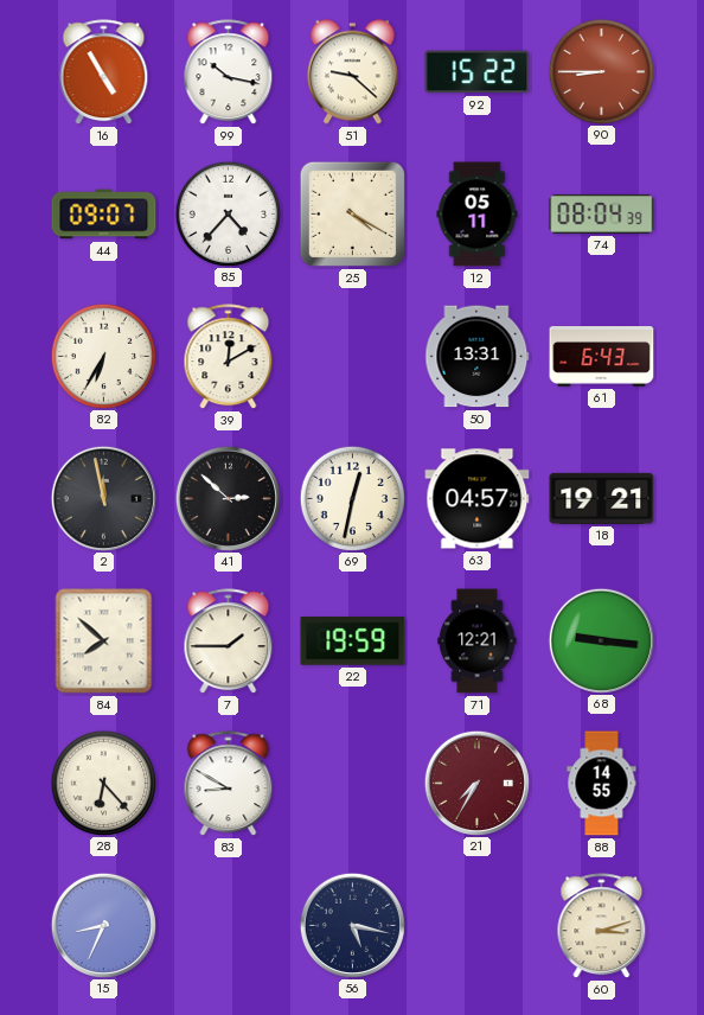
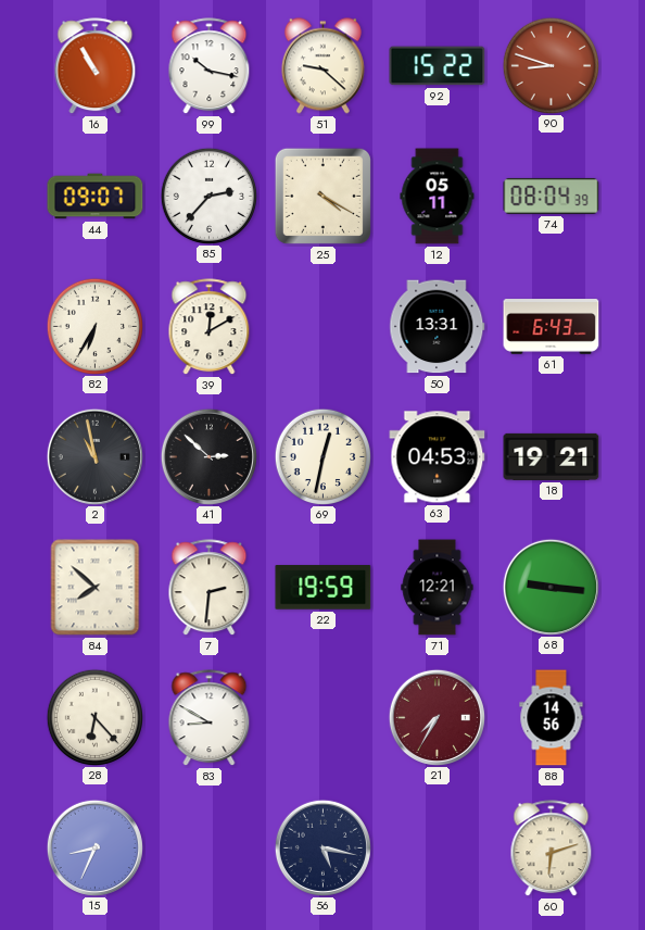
16: 4:55 -> 10:55 (96, 66)
90: 8:45 -> 8:48 (551, 65)
85: 4:37 -> 2:37 (208, 196)
2: 11:58 -> 10:58 (94, 456)
63: 04:57 -> 04:53 (438, 457)
7: 1:45 -> 2:31 (210, 588)
88: 14:55 -> 14:56 (552, 718)
60: 3:12 -> 6:12 (552, 849)
